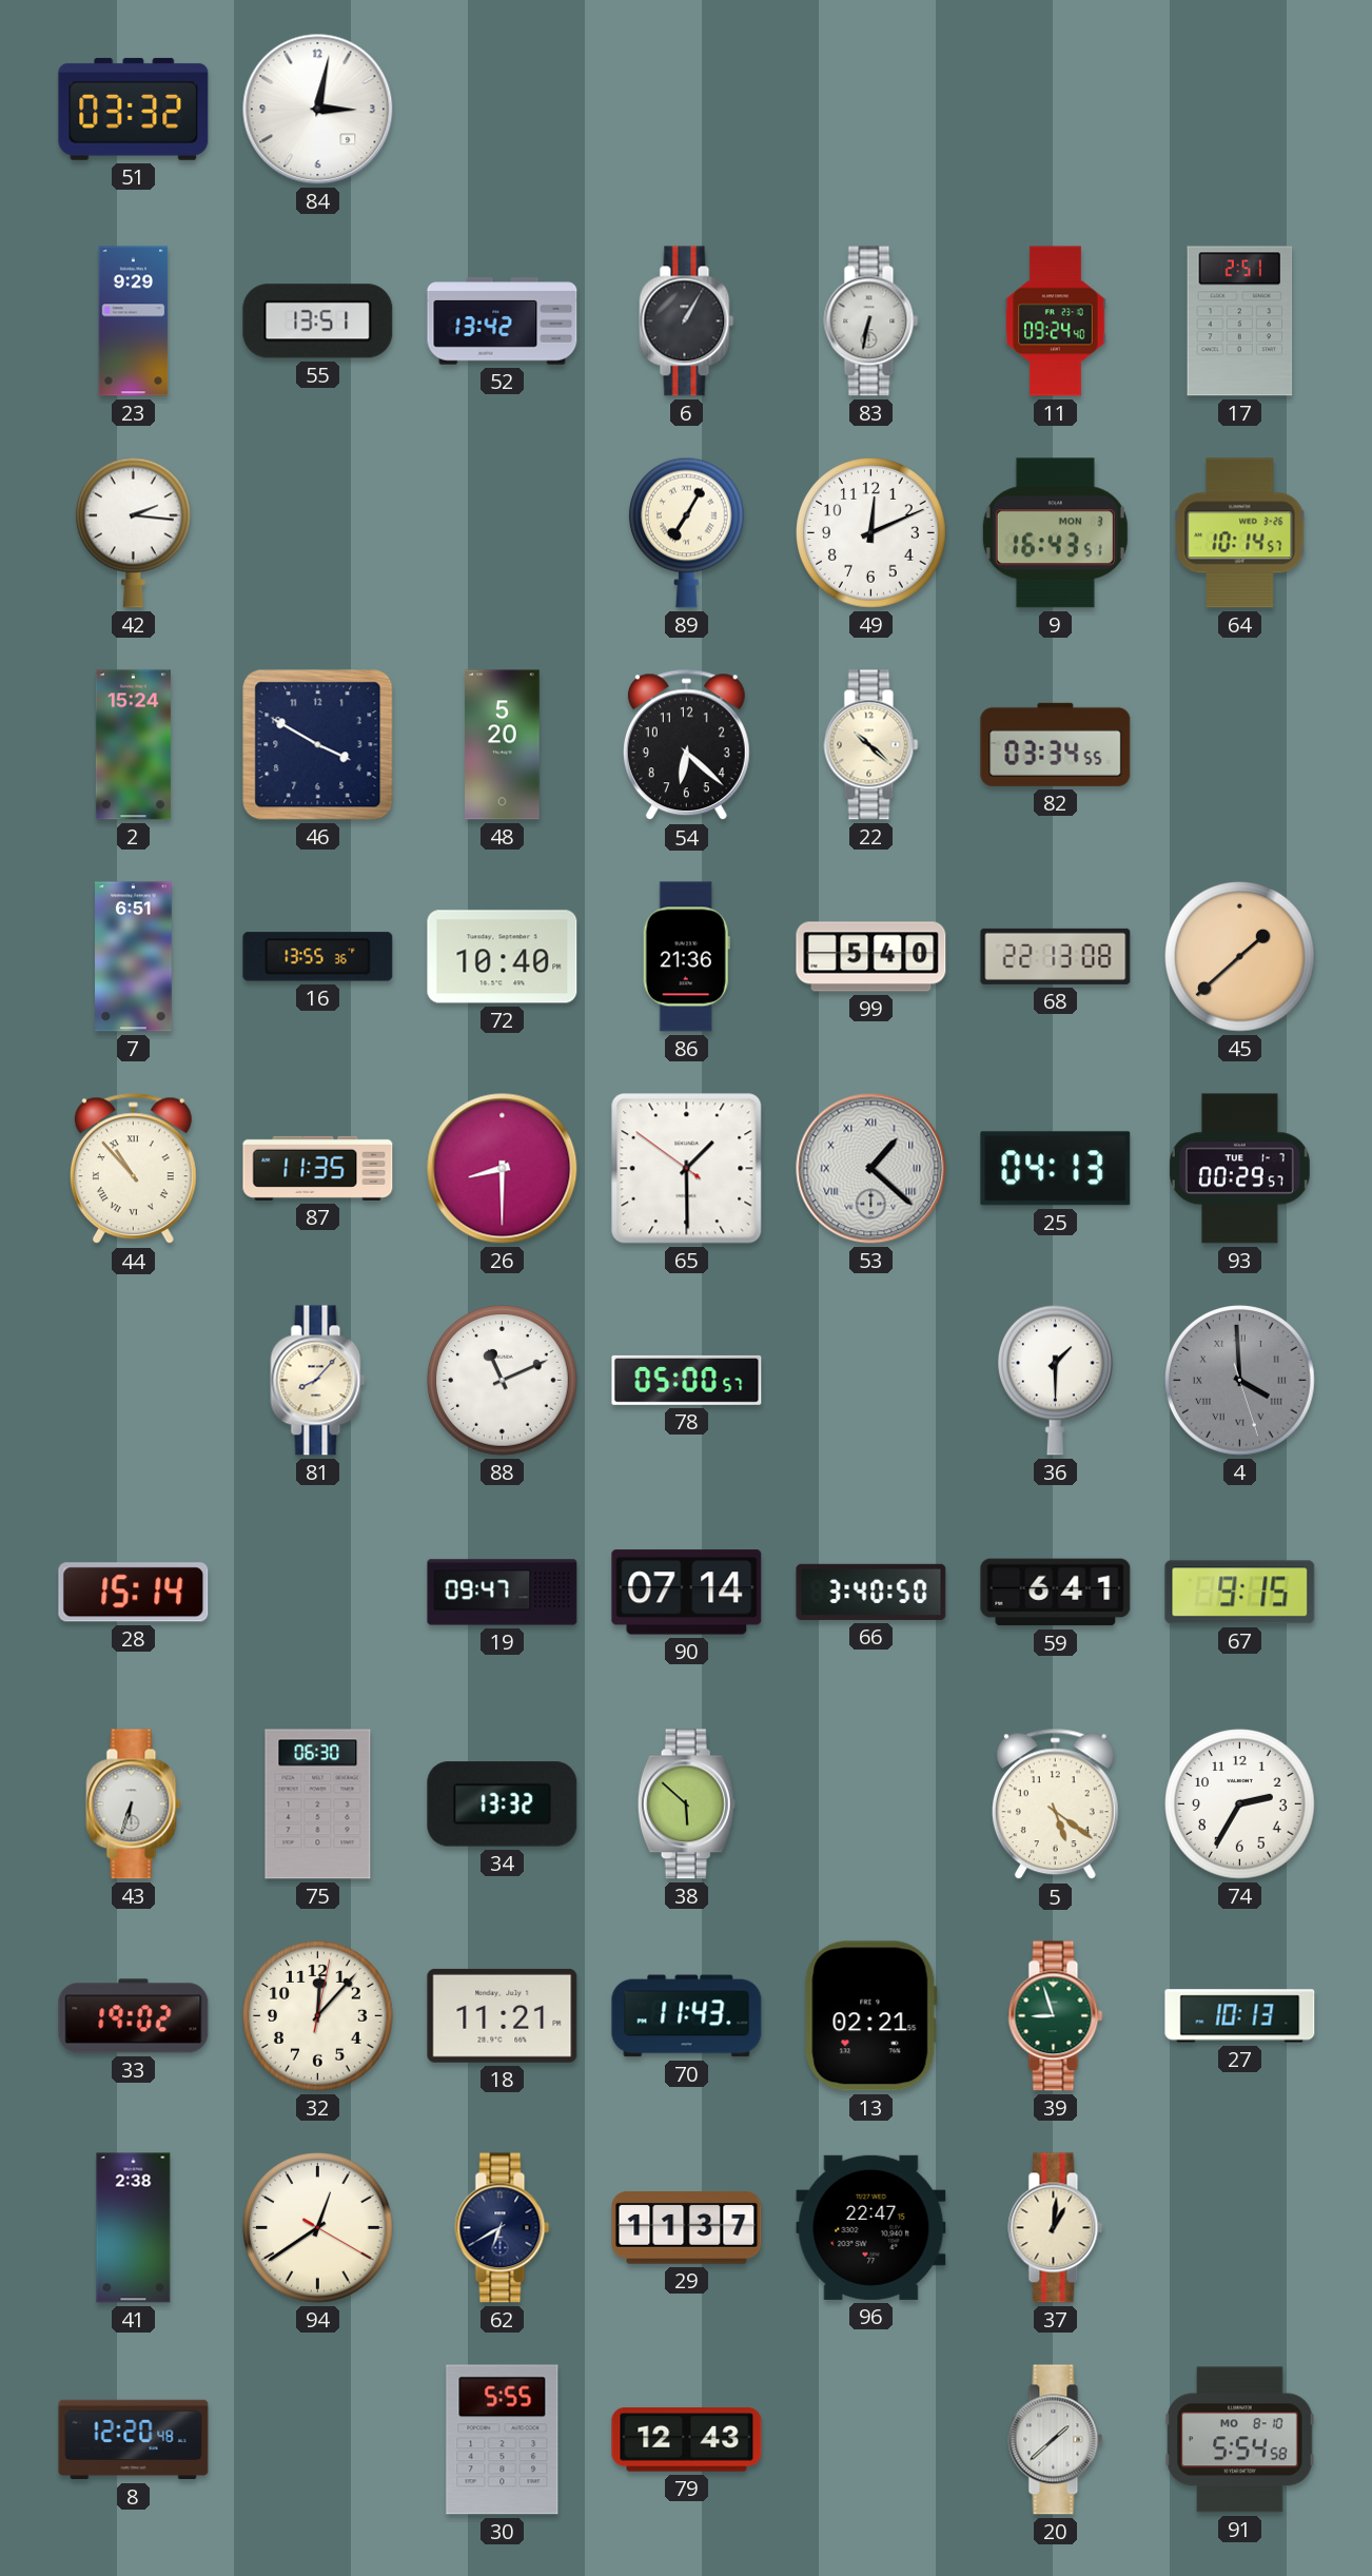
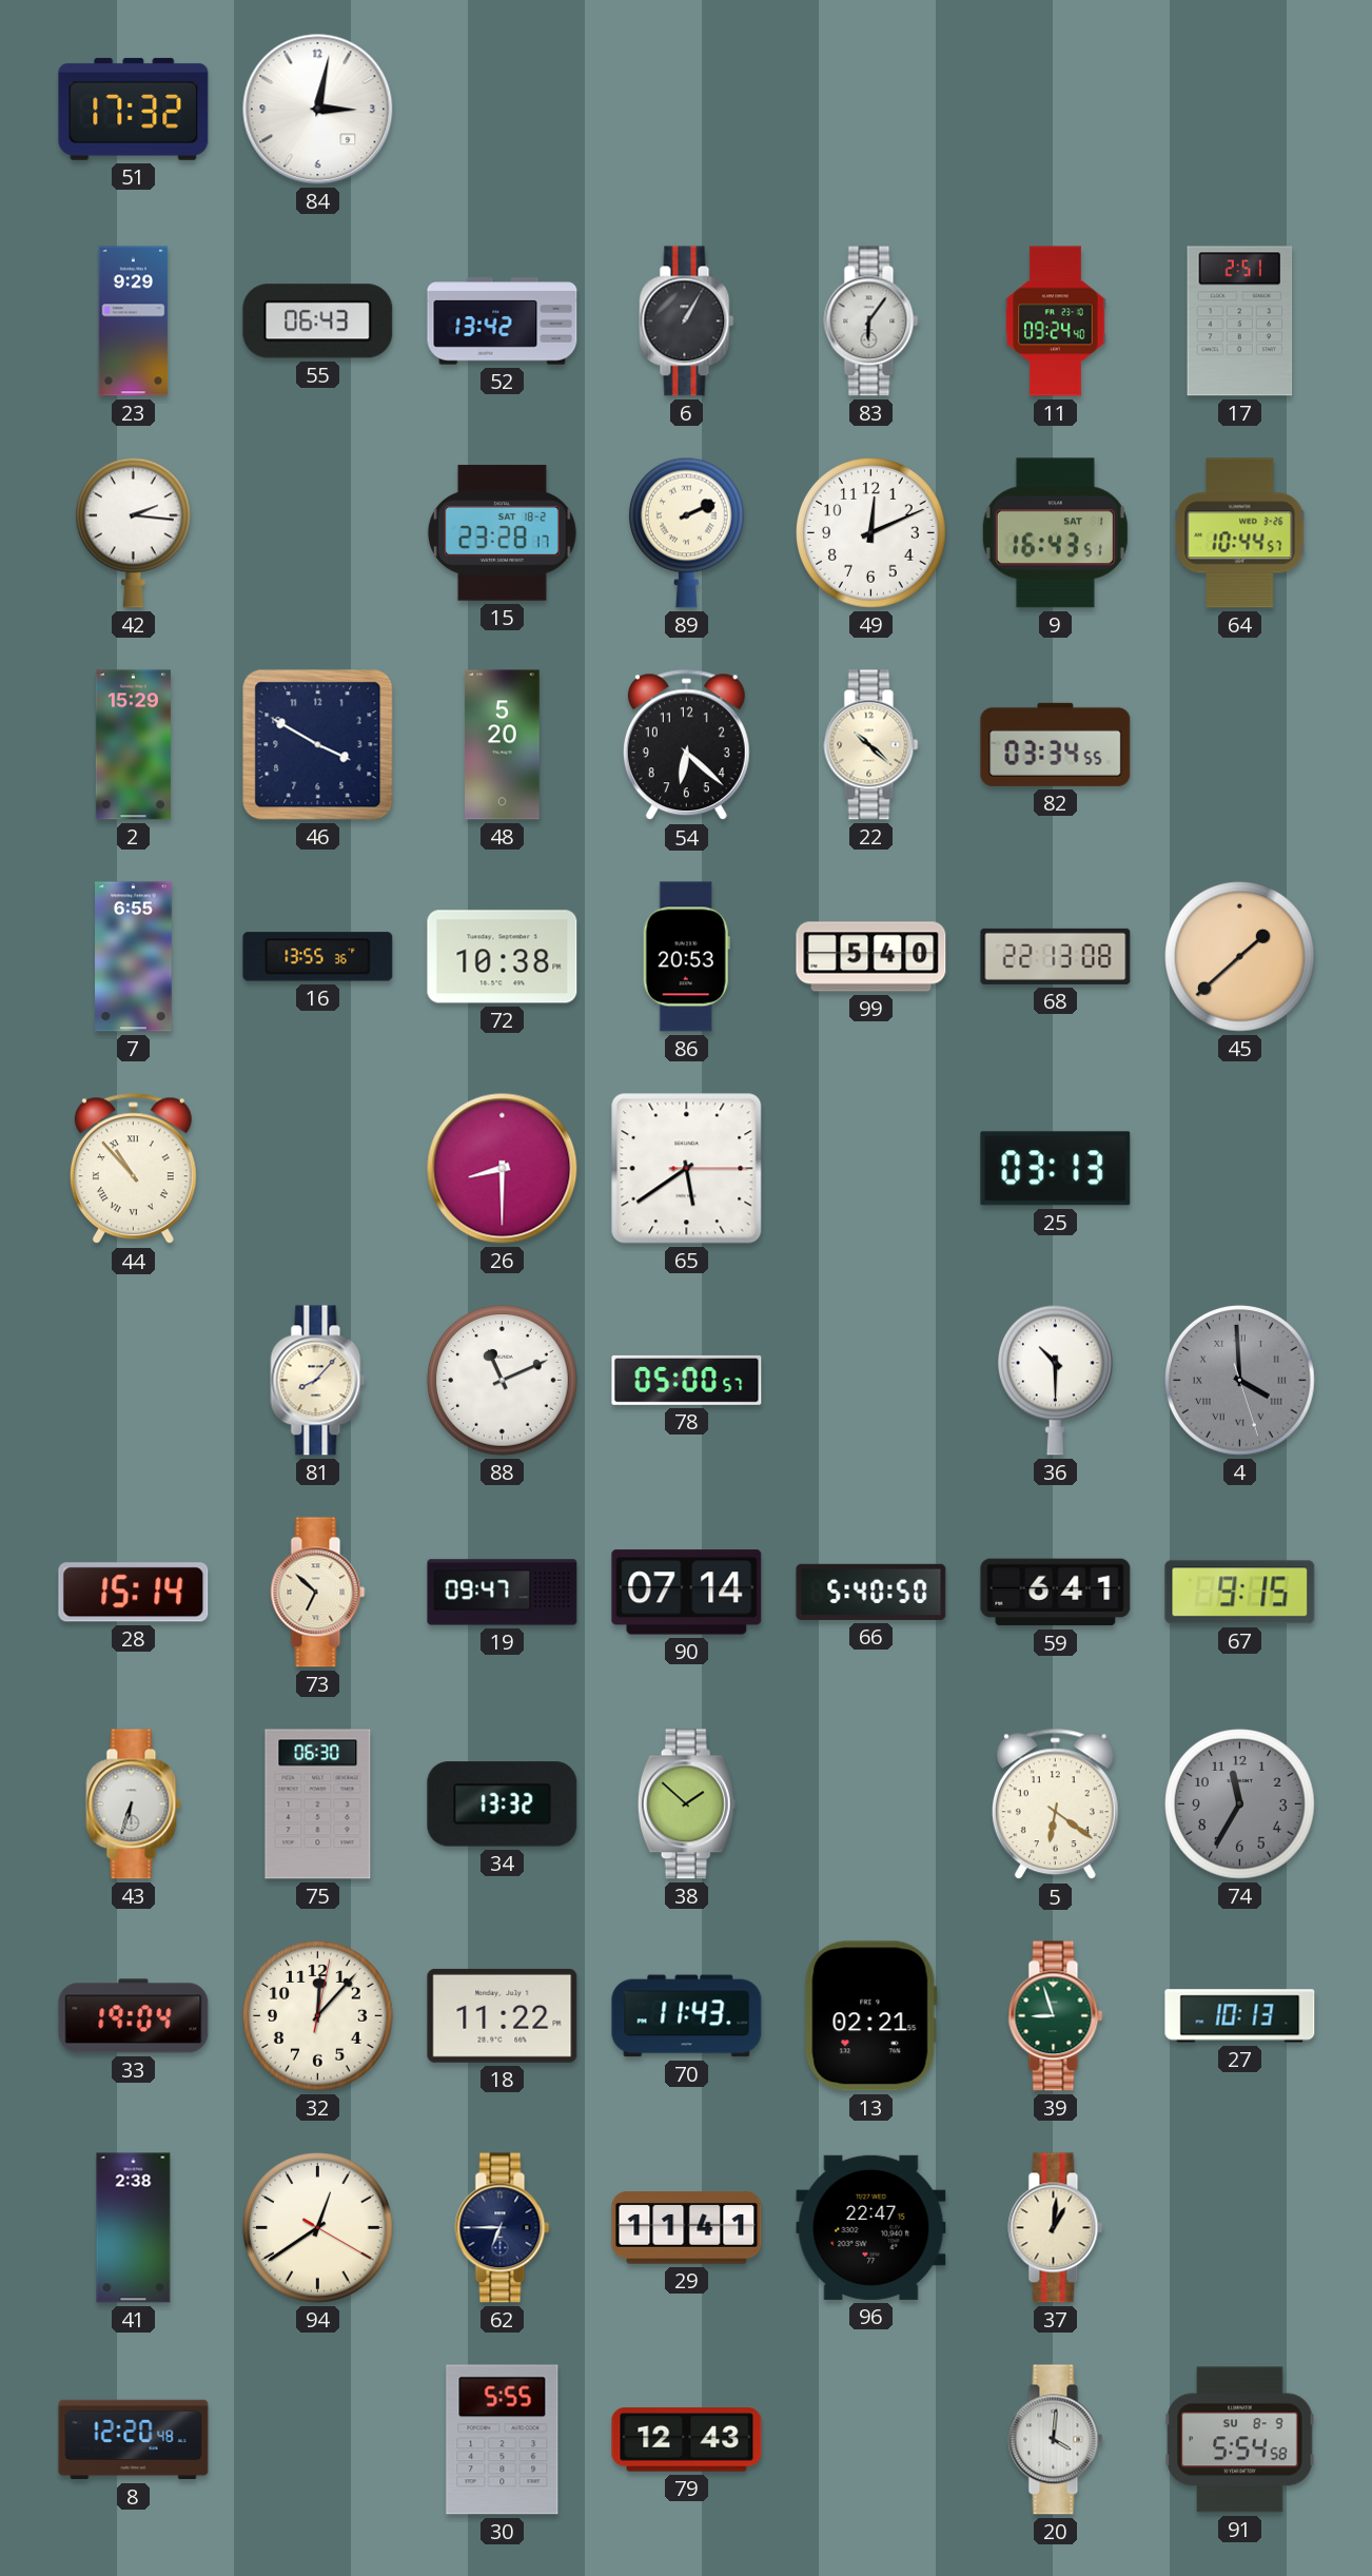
51: 03:32 -> 17:32 (134, 109)
55: 13:51 -> 06:43 (318, 321)
83: 6:32 -> 6:06 (871, 321)
15: none -> 23:28 (502, 533)
89: 7:05 -> 2:11 (686, 532)
9 date: MON 3 -> SAT 1 (1055, 533)
64: 10:14 -> 10:44 (1240, 533)
2: 15:24 -> 15:29 (133, 745)
7: 6:51 -> 6:55 (134, 957)
72: 10:40 -> 10:38 (503, 957)
86: 21:36 -> 20:53 (686, 957)
87: 11:35 -> none (318, 1168)
65: 1:29 -> 5:39 (687, 1169)
53: 1:22 -> none (871, 1169)
25: 04:13 -> 03:13 (1056, 1169)
93: 00:29 -> none (1239, 1169)
36: 1:30 -> 10:30 (1055, 1380)
73: none -> 6:52 (318, 1593)
66: 3:40 -> 5:40 (871, 1592)
38: 5:52 -> 1:52 (686, 1804)
5: 5:21 -> 6:21 (1055, 1804)
74: 2:35 -> 11:35 (1240, 1804)
74 dial: white -> grey (1240, 1804)
33: 19:02 -> 19:04 (134, 2016)
18: 11:21 -> 11:22 (503, 2015)
62: 6:40 -> 6:45 (503, 2228)
29: 11:37 -> 11:41 (687, 2228)
20: 1:38 -> 4:01 (1056, 2440)
91 date: MO 8-10 -> SU 8-9 (1240, 2440)
